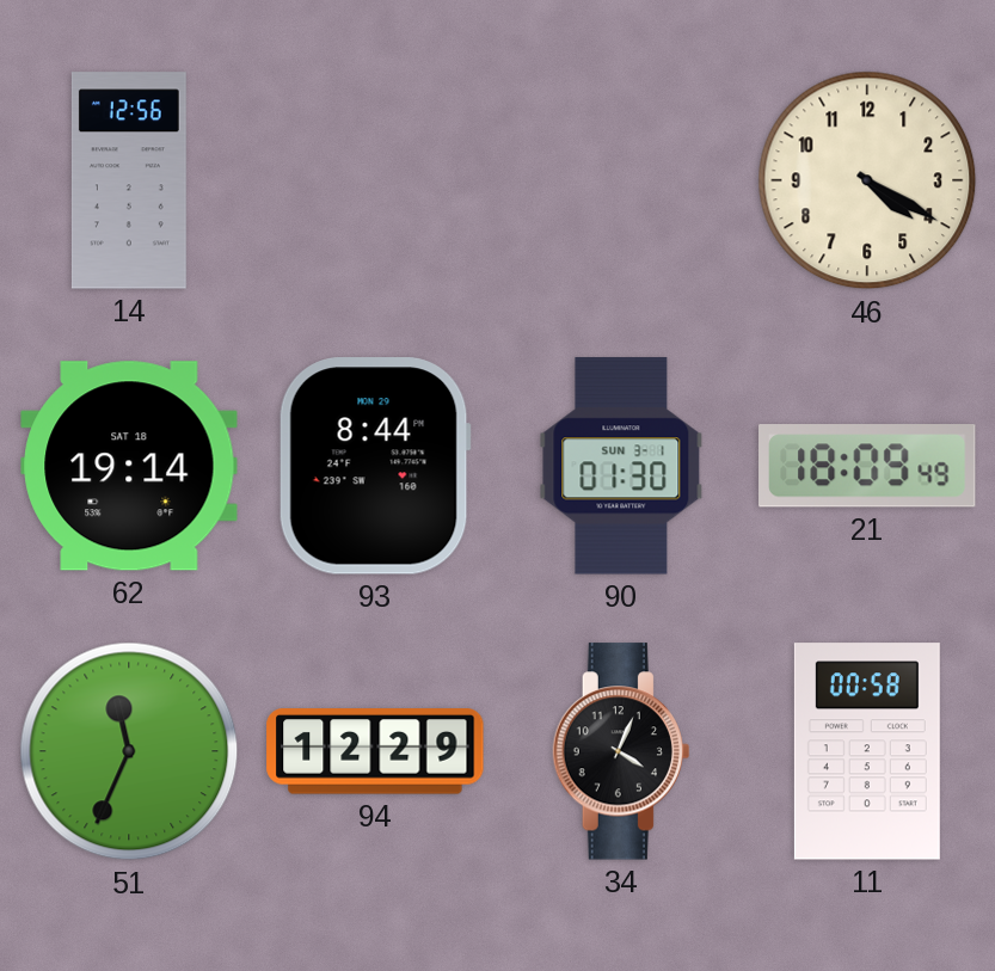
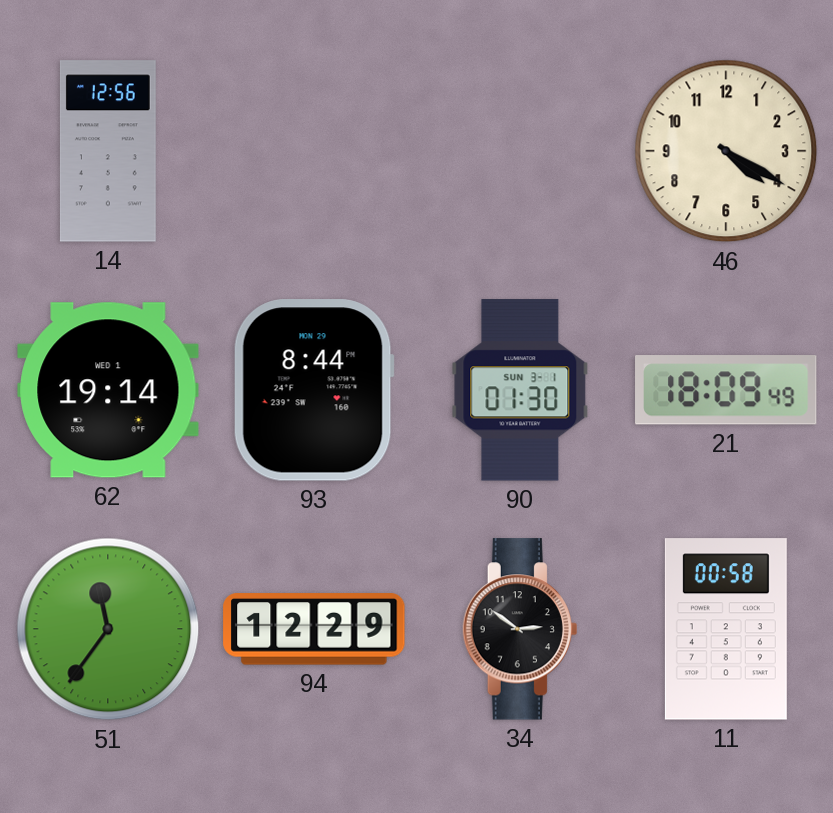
62 date: SAT 18 -> WED 1 (108, 390)
51: 11:34 -> 11:36 (108, 629)
34: 4:04 -> 2:51 (519, 629)
